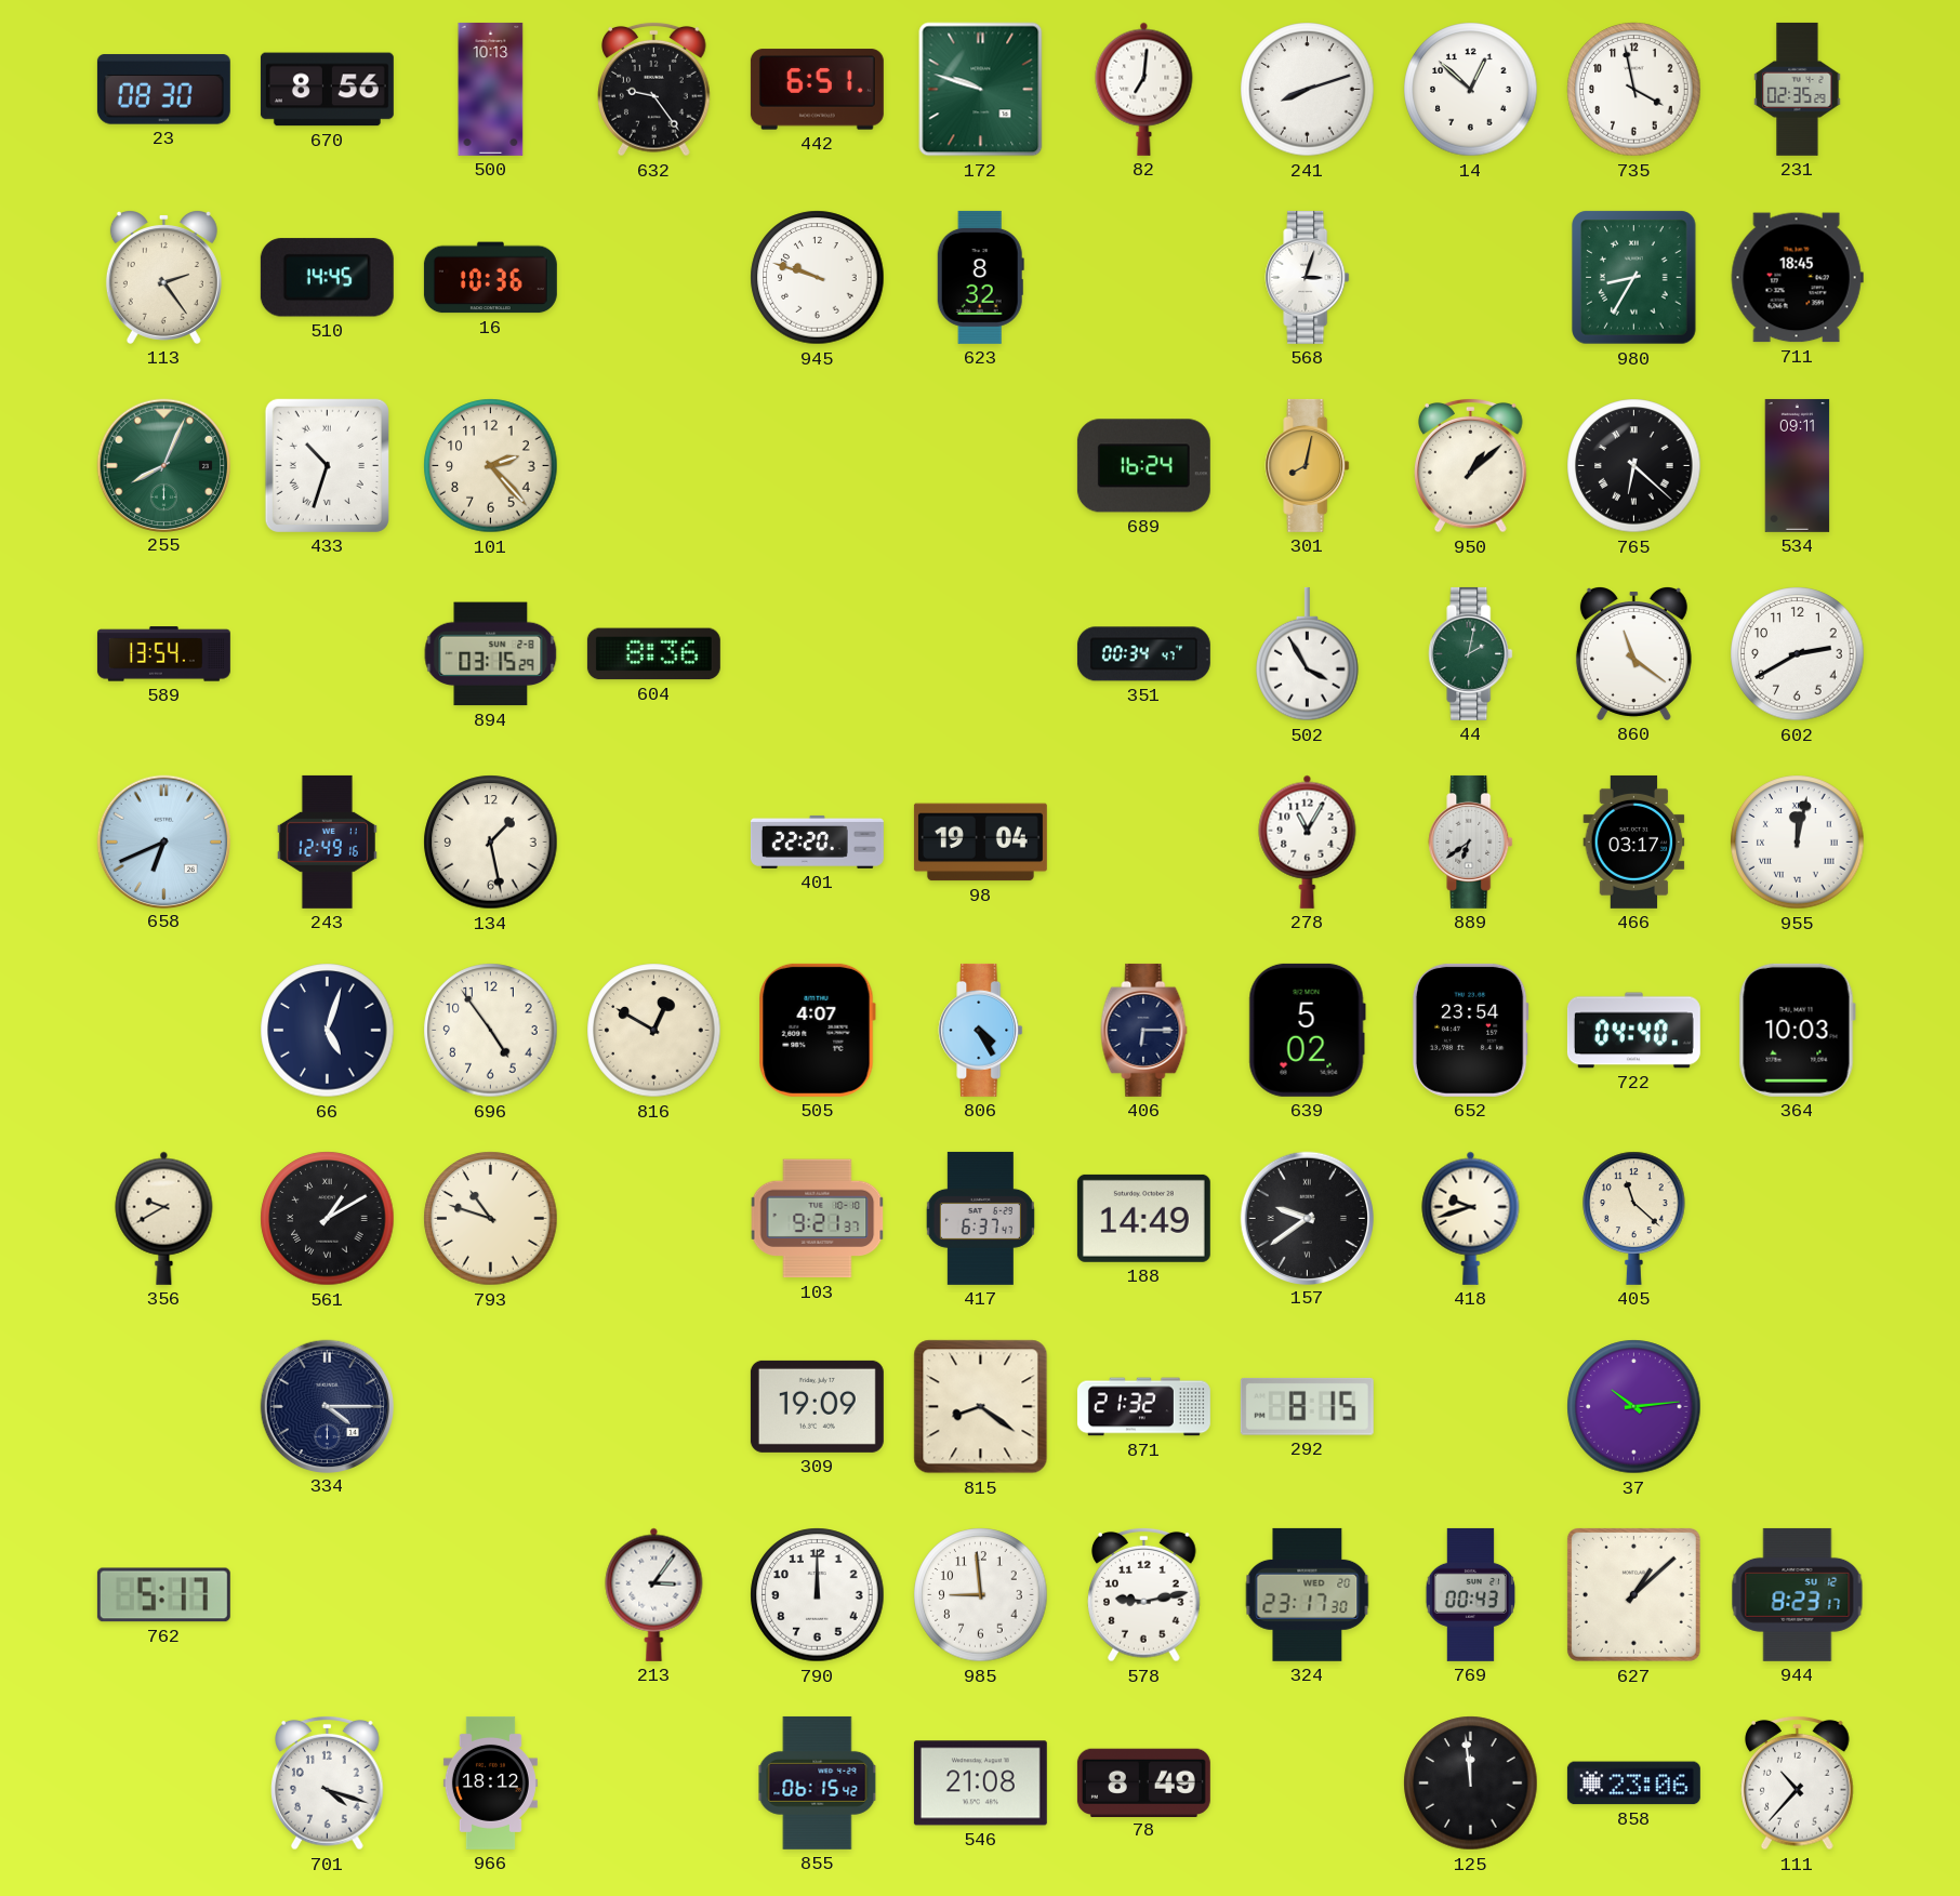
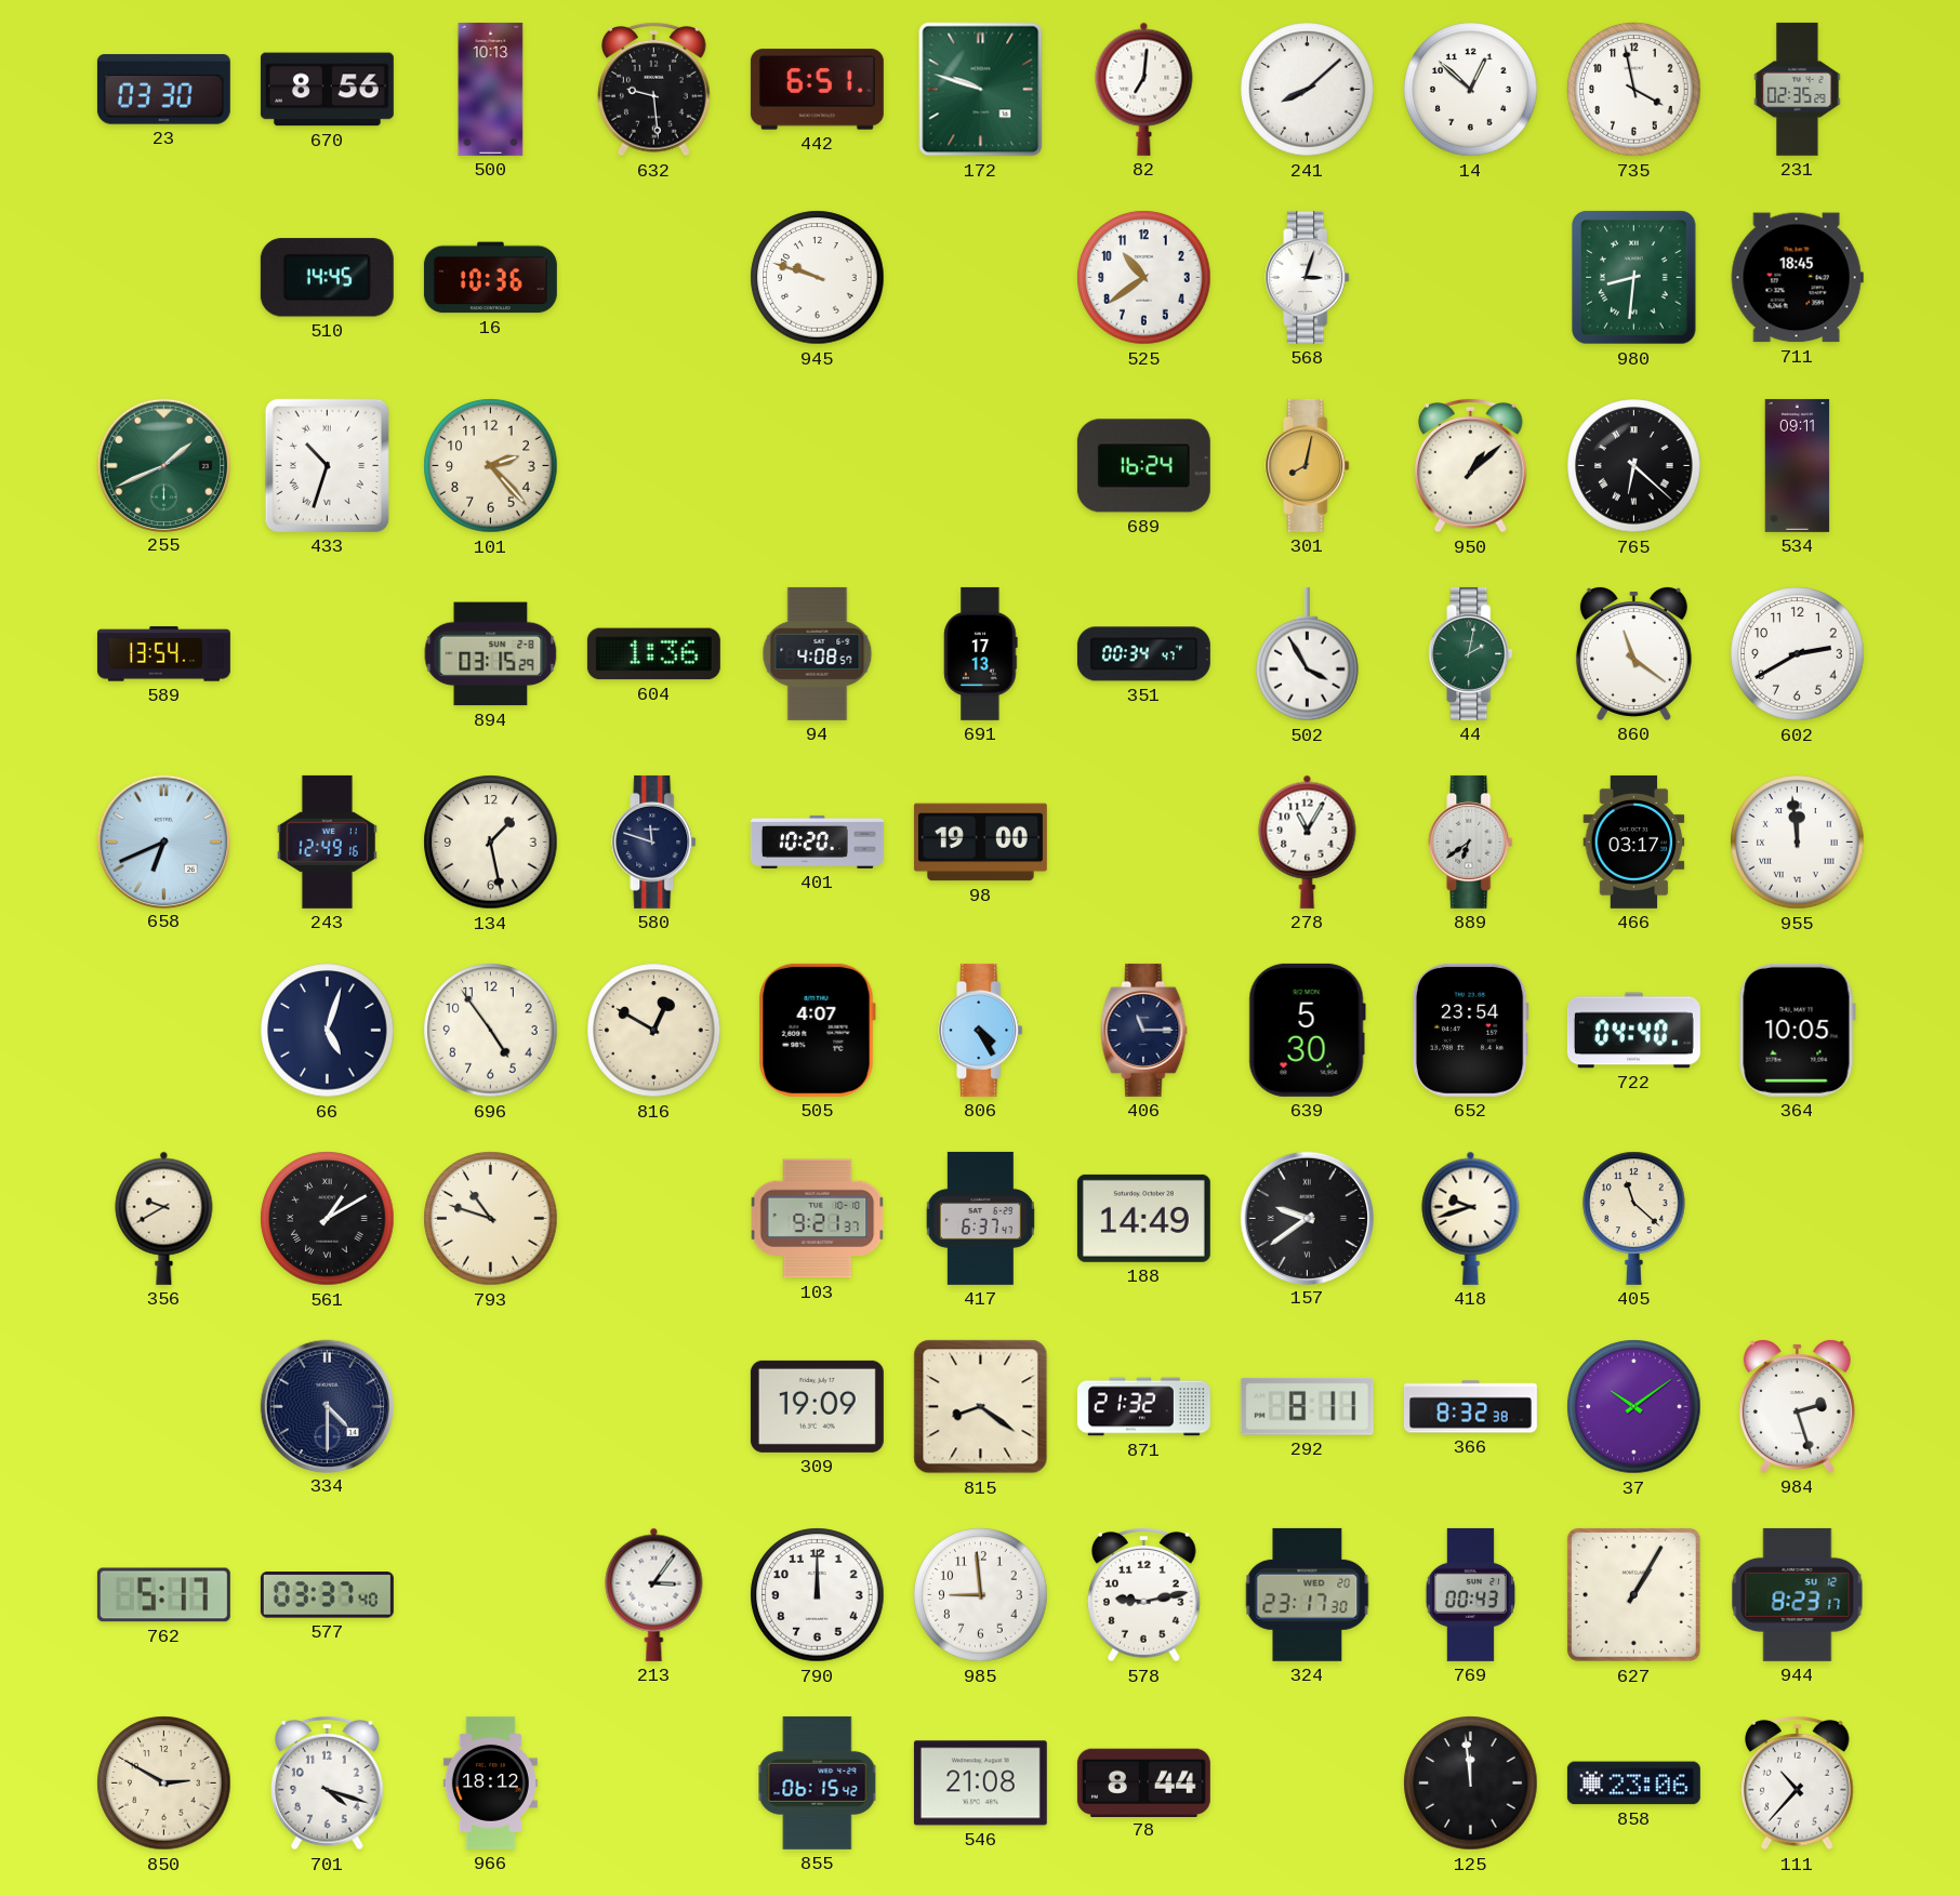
23: 08:30 -> 03:30 (163, 90)
632: 9:24 -> 9:29 (654, 89)
241: 8:12 -> 8:08 (1308, 90)
113: 2:24 -> none (163, 278)
623: 8:32 -> none (980, 277)
525: none -> 10:39 (1144, 278)
980: 8:35 -> 8:31 (1634, 278)
255: 8:04 -> 1:41 (163, 465)
604: 8:36 -> 1:36 (653, 654)
94: none -> 4:08 (818, 653)
691: none -> 17:13 (981, 653)
580: none -> 11:48 (654, 841)
401: 22:20 -> 10:20 (817, 841)
98: 19:04 -> 19:00 (980, 843)
955: 12:02 -> 11:59 (1798, 843)
406: 6:15 -> 11:15 (1144, 1030)
639: 5:02 -> 5:30 (1307, 1030)
364: 10:03 -> 10:05 (1797, 1030)
334: 4:15 -> 4:30 (327, 1406)
292: 8:15 -> 8:11 (1307, 1406)
366: none -> 8:32 (1470, 1407)
37: 10:14 -> 10:09 (1634, 1407)
984: none -> 2:27 (1797, 1407)
577: none -> 03:37 (327, 1595)
627: 1:08 -> 1:05 (1633, 1594)
850: none -> 2:50 (164, 1784)
78: 8:49 -> 8:44 (1143, 1782)
